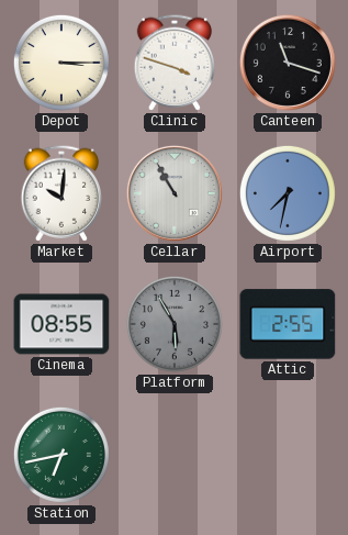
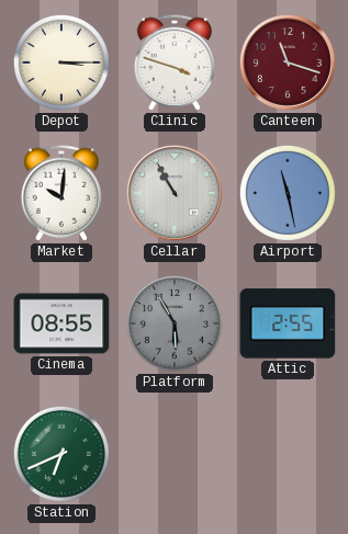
Canteen dial: black -> burgundy (288, 63)
Airport: 7:32 -> 11:28 (288, 193)
Station: 6:43 -> 6:41 (61, 454)
